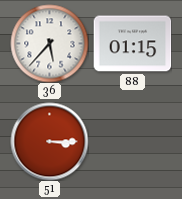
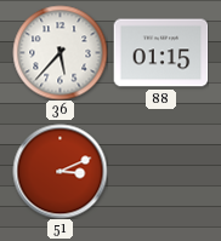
51: 3:15 -> 3:11 (59, 171)
